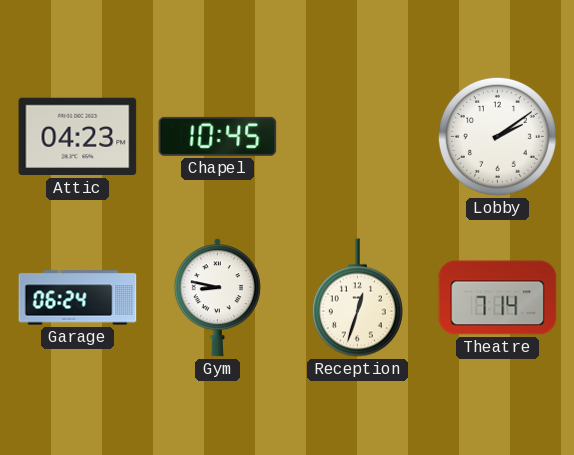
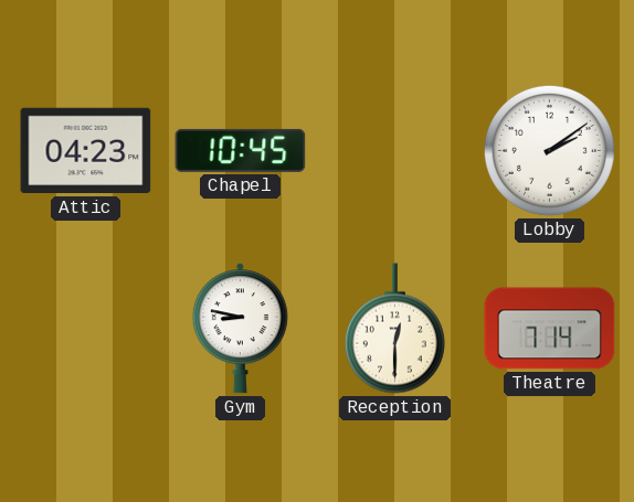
Garage: 06:24 -> none (78, 298)
Reception: 12:33 -> 12:30 (394, 329)
